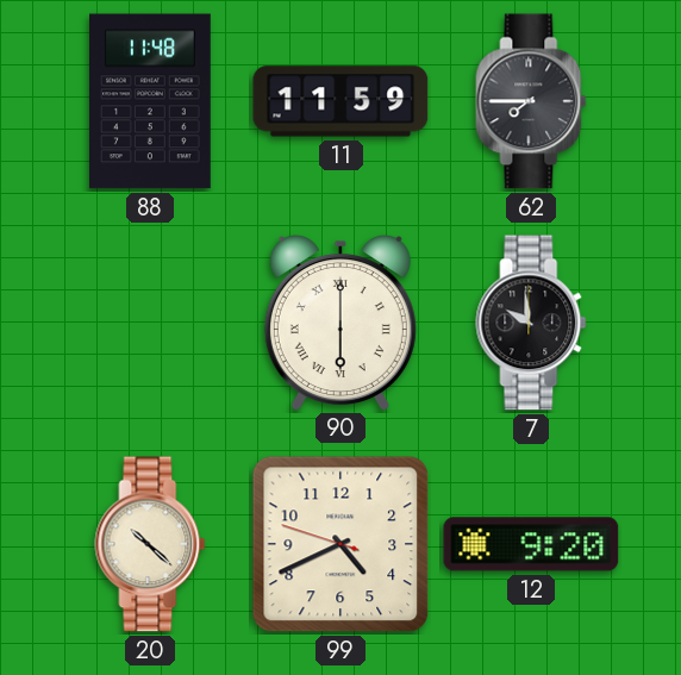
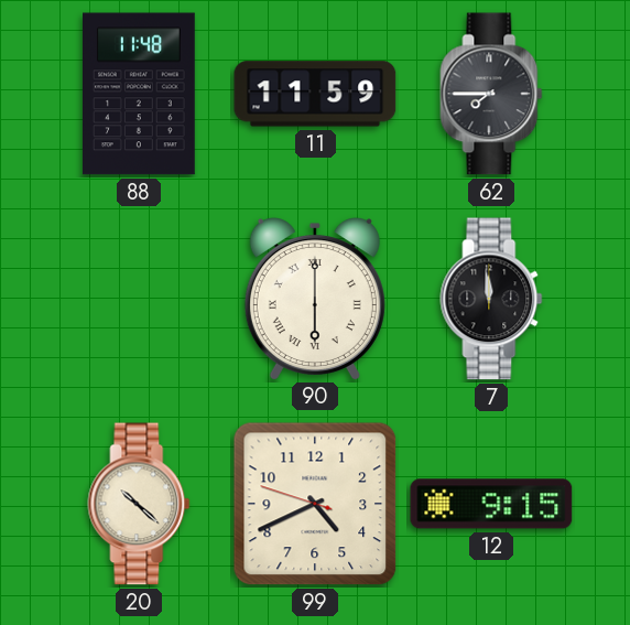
7: 9:59 -> 11:59 (491, 299)
12: 9:20 -> 9:15 (491, 504)
